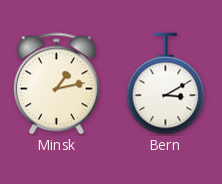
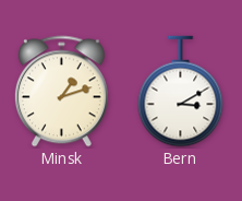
Minsk: 1:13 -> 1:12 (61, 92)
